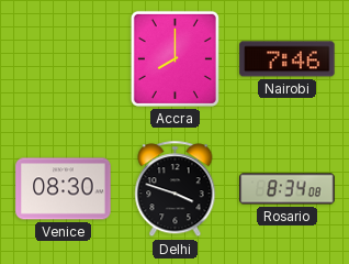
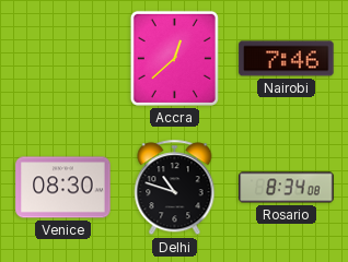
Accra: 8:00 -> 12:38 (174, 58)
Delhi: 3:48 -> 10:48 (175, 188)
